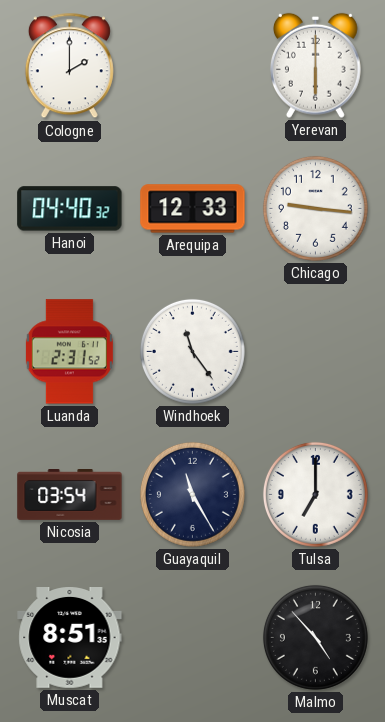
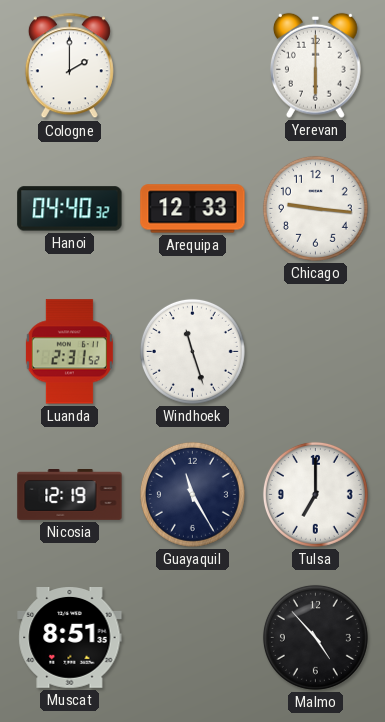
Windhoek: 11:24 -> 11:27 (192, 351)
Nicosia: 03:54 -> 12:19 (70, 495)
